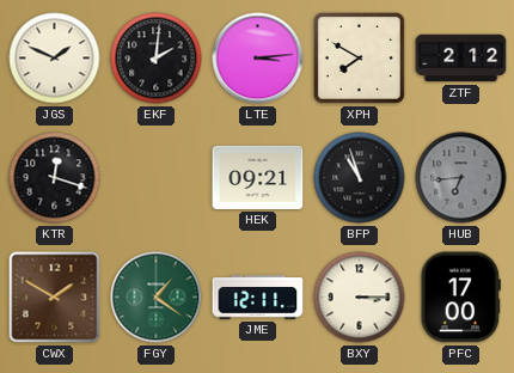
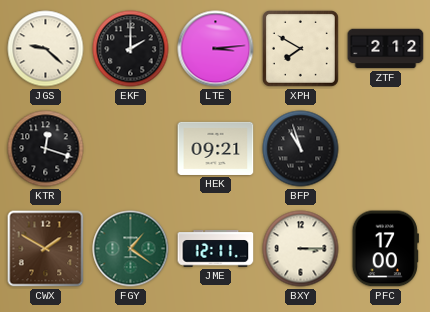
JGS: 1:49 -> 9:22 (46, 49)
EKF: 2:01 -> 2:00 (131, 49)
HUB: 6:44 -> none (461, 178)
